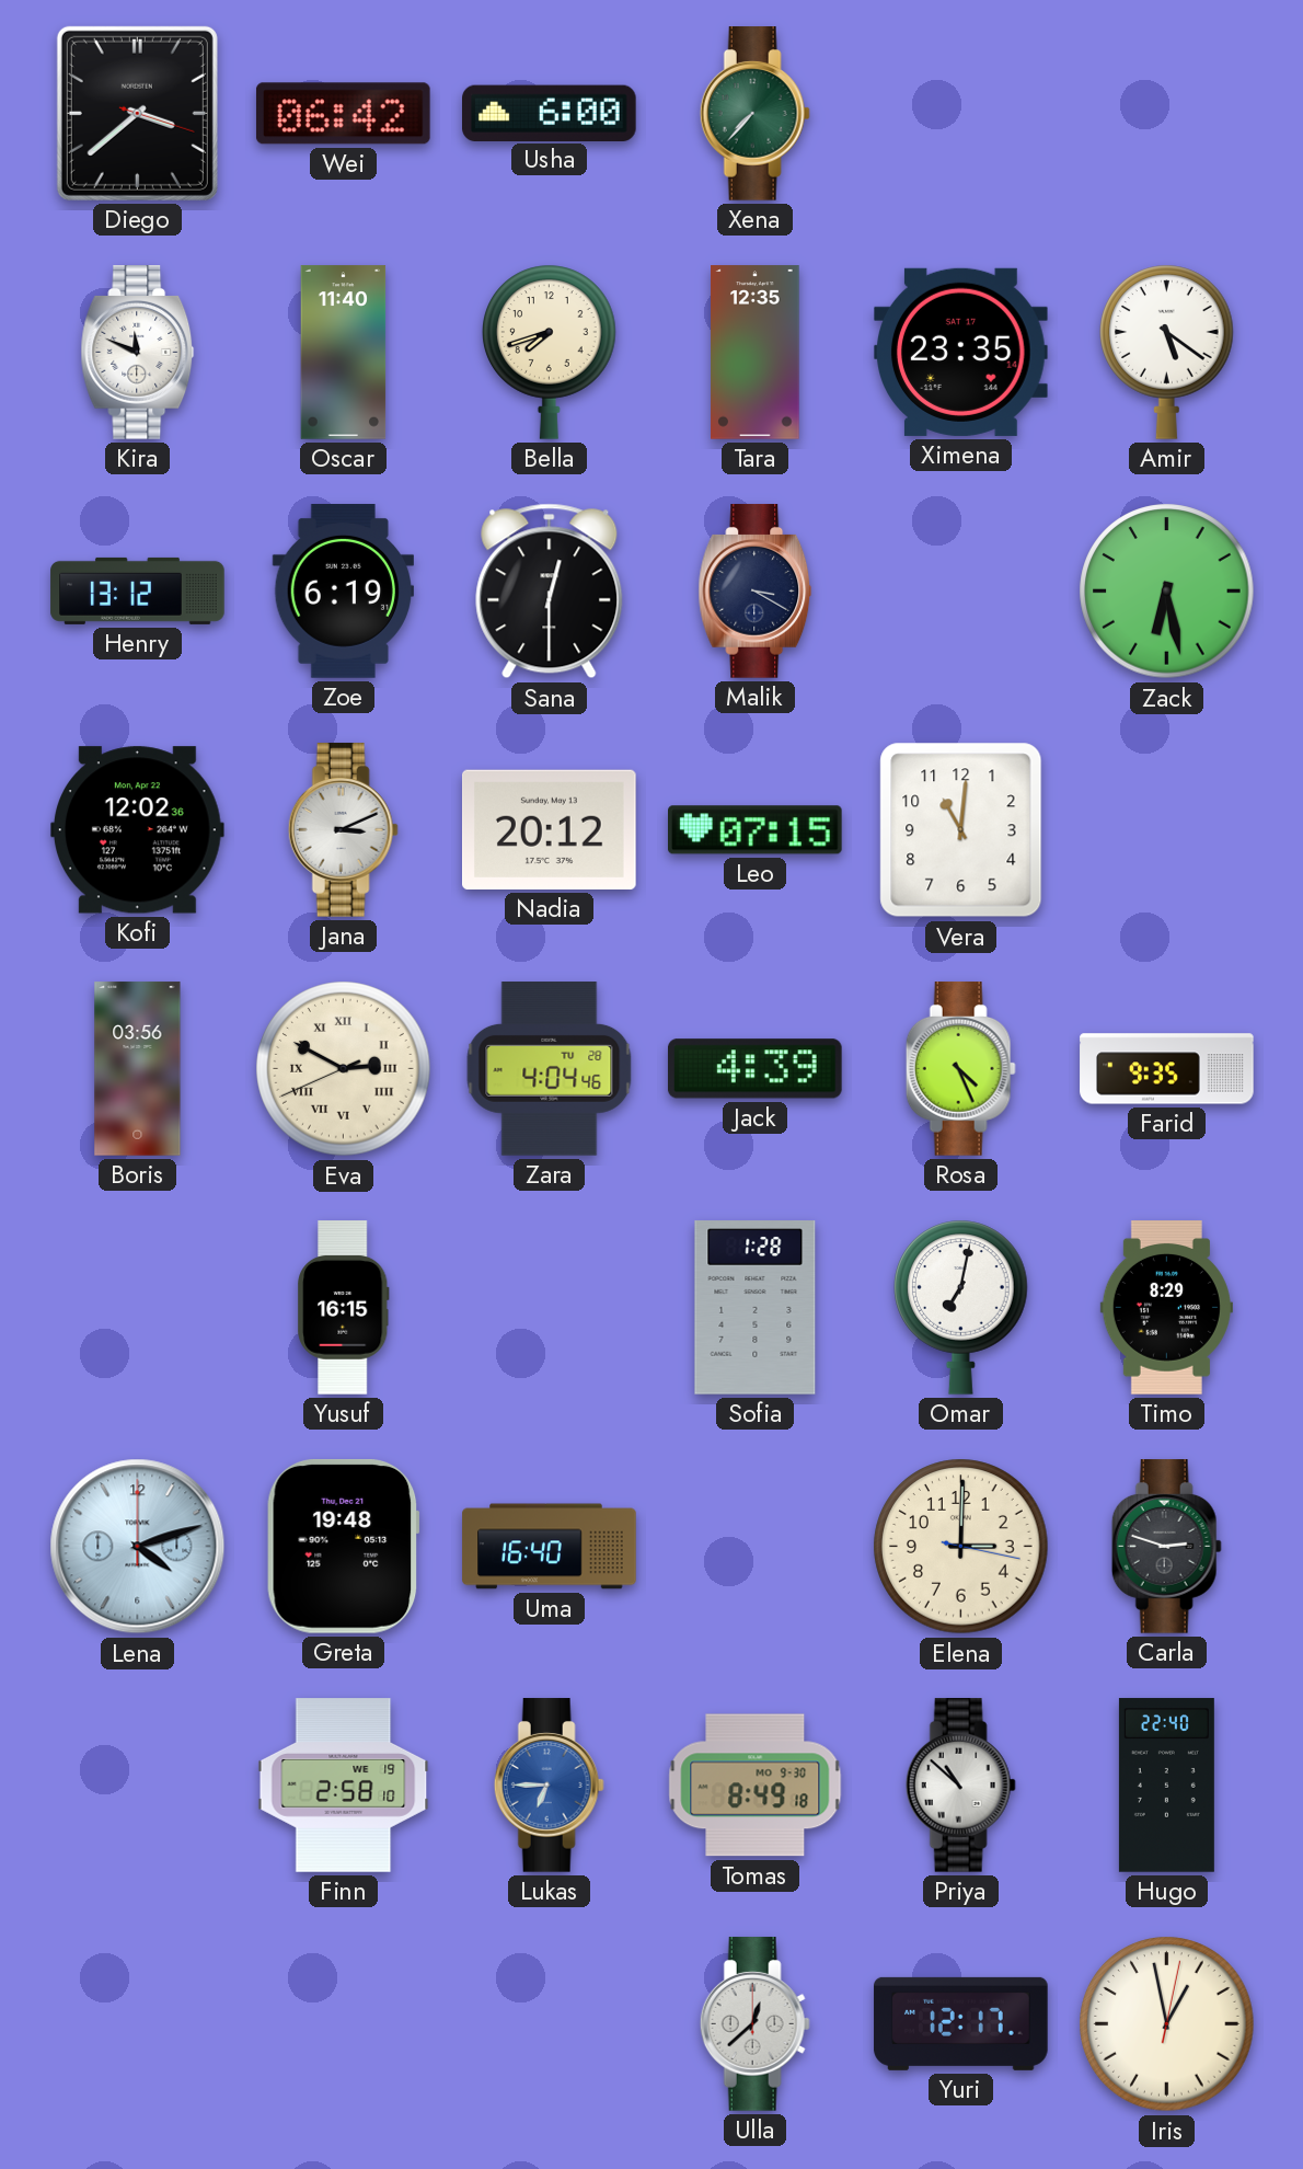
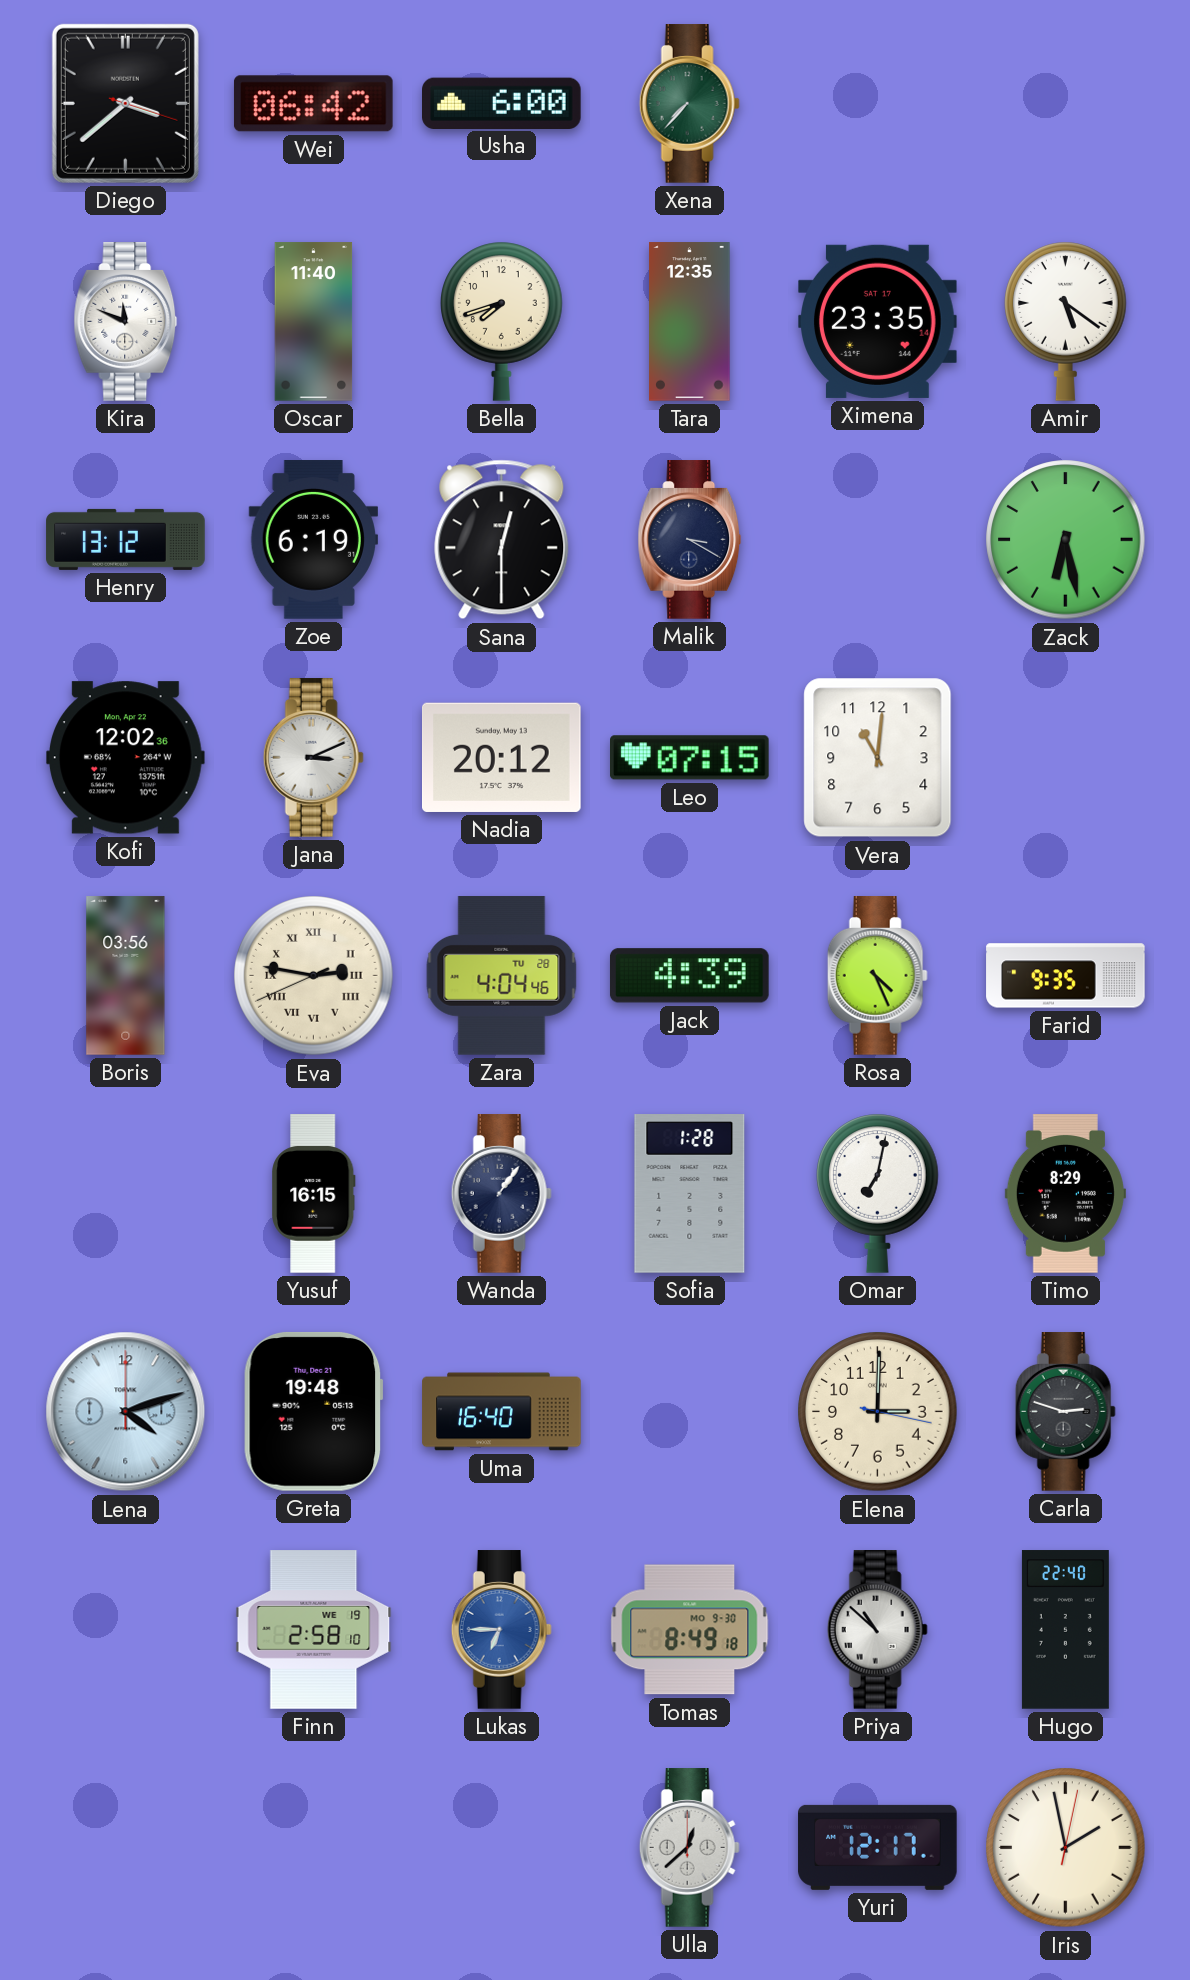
Eva: 2:49 -> 2:46 (314, 976)
Wanda: none -> 1:06 (501, 1194)
Iris: 12:58 -> 1:58 (1066, 1848)
